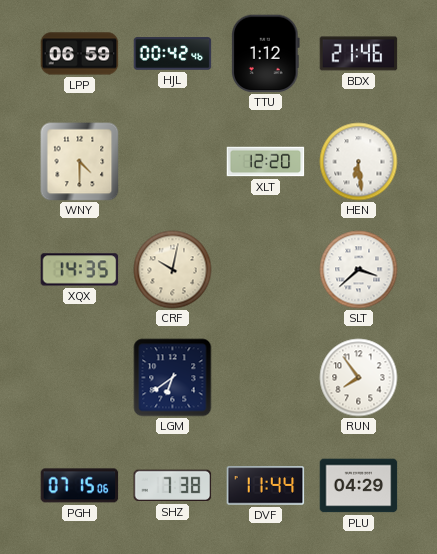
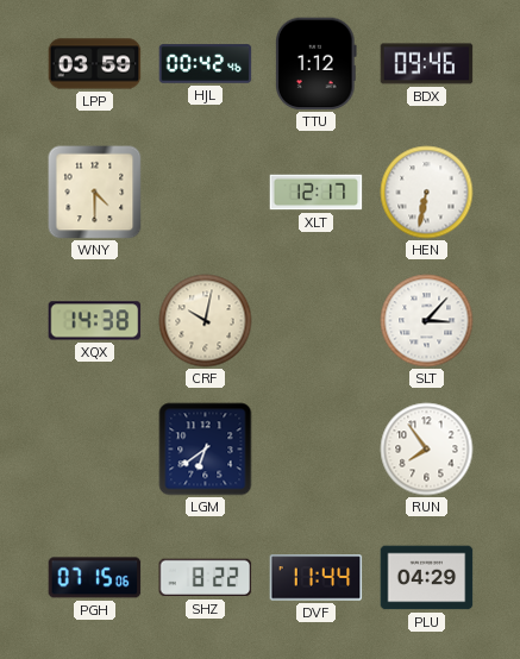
LPP: 06:59 -> 03:59 (95, 64)
BDX: 21:46 -> 09:46 (427, 64)
XLT: 12:20 -> 12:17 (317, 193)
HEN: 6:29 -> 6:32 (427, 193)
XQX: 14:35 -> 14:38 (95, 321)
SLT: 3:38 -> 3:07 (427, 321)
SHZ: 7:38 -> 8:22 (206, 578)
